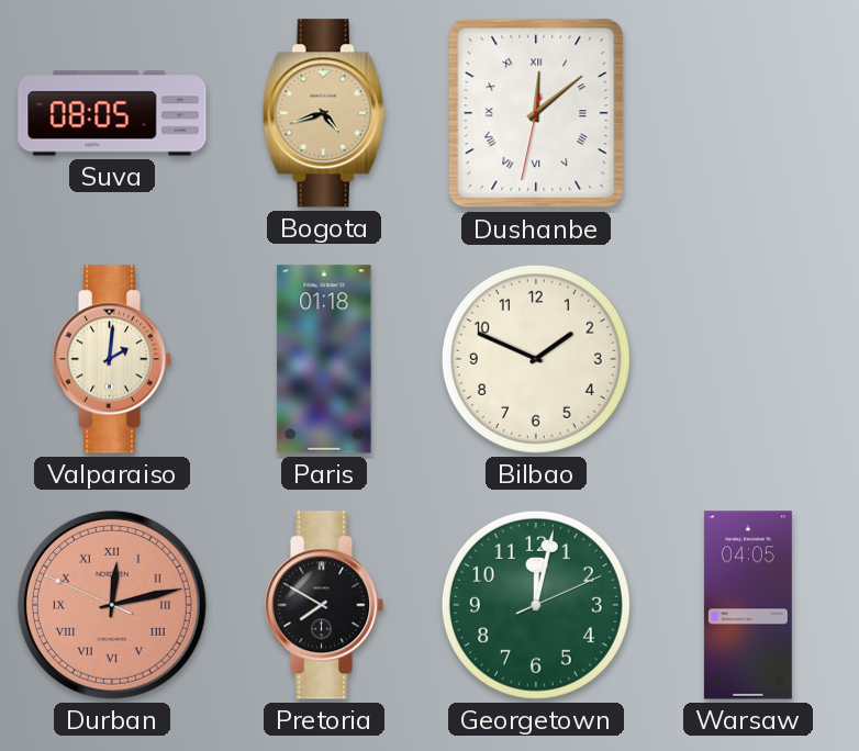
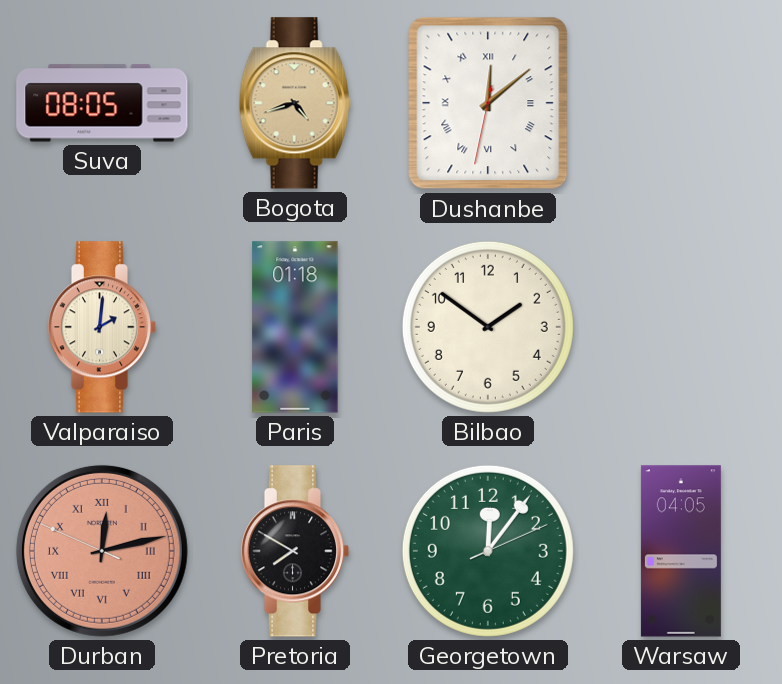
Bilbao: 1:49 -> 1:51 (488, 327)
Georgetown: 12:02 -> 12:06 (488, 551)
